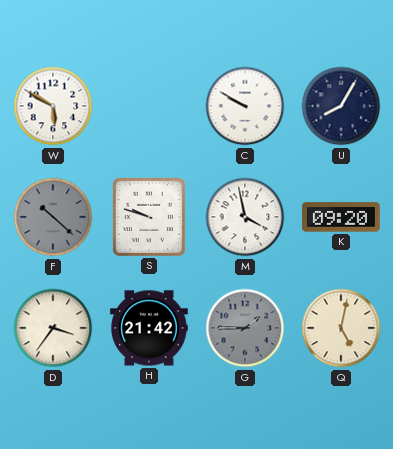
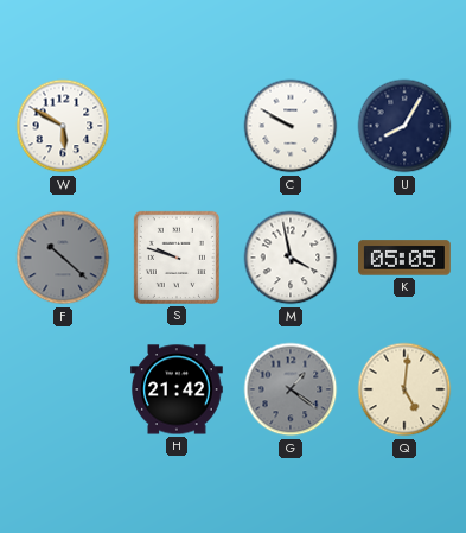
K: 09:20 -> 05:05 (404, 258)
D: 3:36 -> none (53, 328)
G: 1:45 -> 1:21 (291, 389)
Q: 5:02 -> 5:01 (404, 389)
